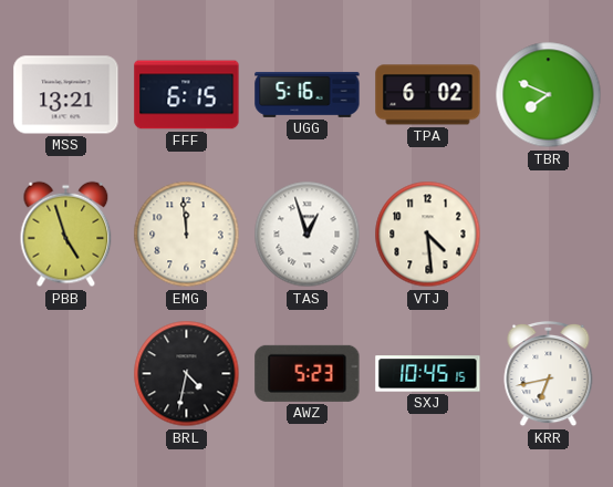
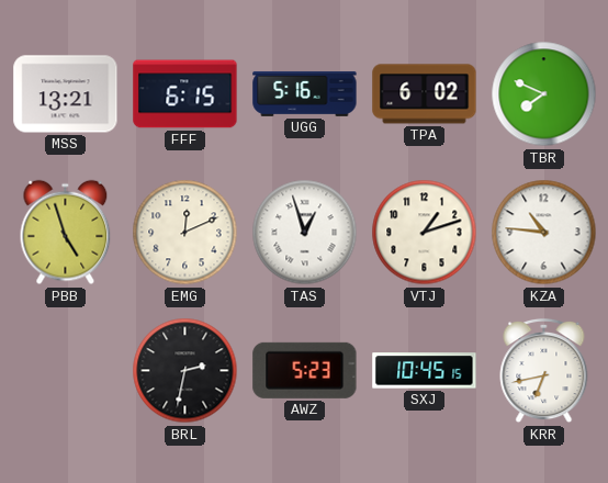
EMG: 11:59 -> 12:11 (185, 233)
VTJ: 4:29 -> 1:12 (425, 233)
KZA: none -> 10:46 (544, 233)
BRL: 4:32 -> 2:32 (185, 371)
